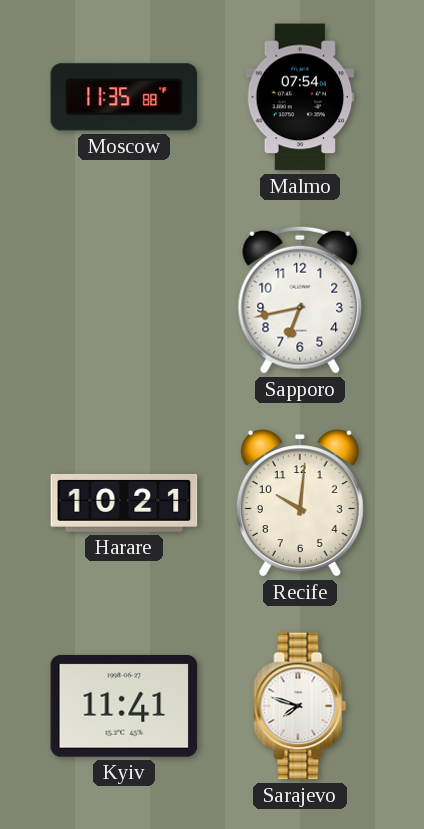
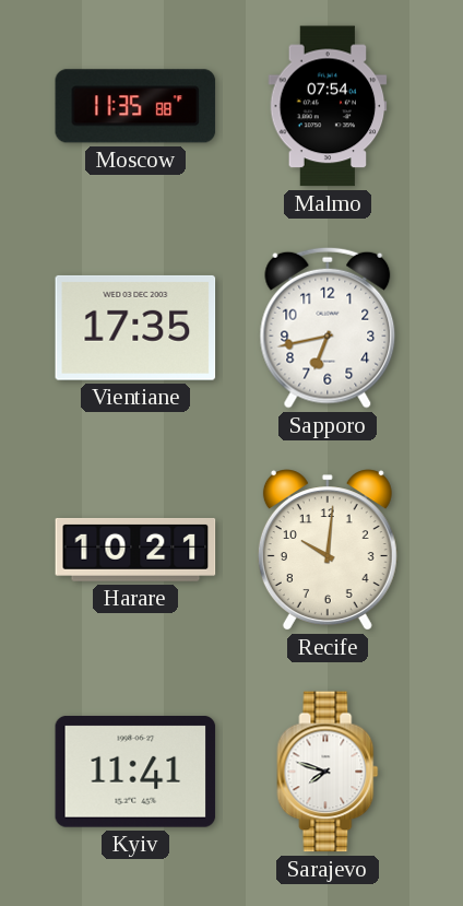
Vientiane: none -> 17:35 (135, 328)
